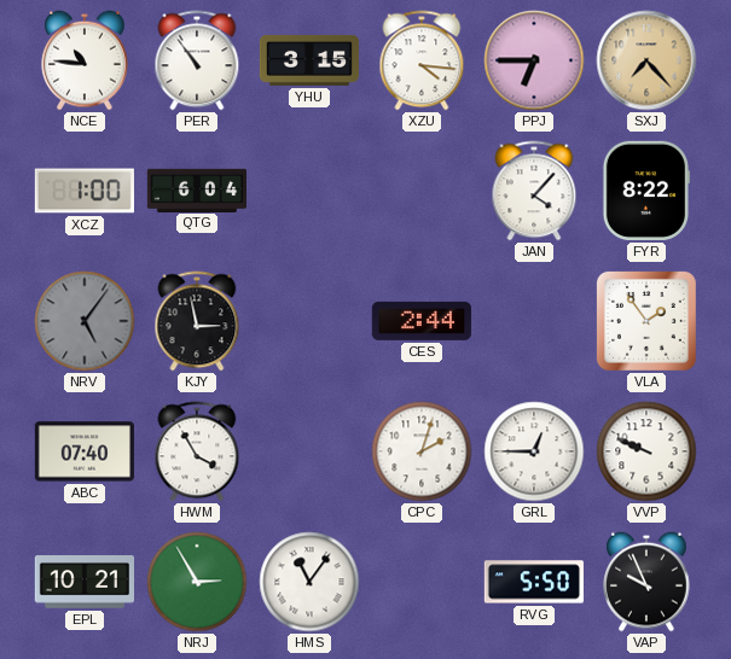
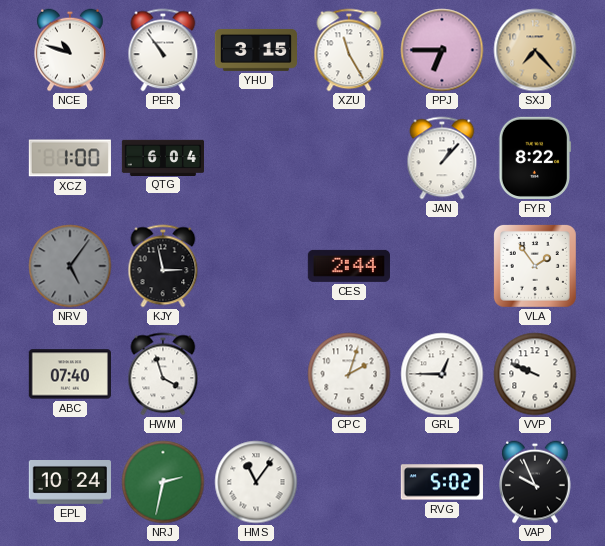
NCE: 10:46 -> 10:48 (70, 50)
XZU: 4:16 -> 11:25 (349, 50)
JAN: 4:07 -> 1:07 (442, 158)
HWM: 3:55 -> 3:57 (163, 374)
EPL: 10:21 -> 10:24 (69, 483)
NRJ: 2:55 -> 2:32 (163, 482)
RVG: 5:50 -> 5:02 (441, 482)
